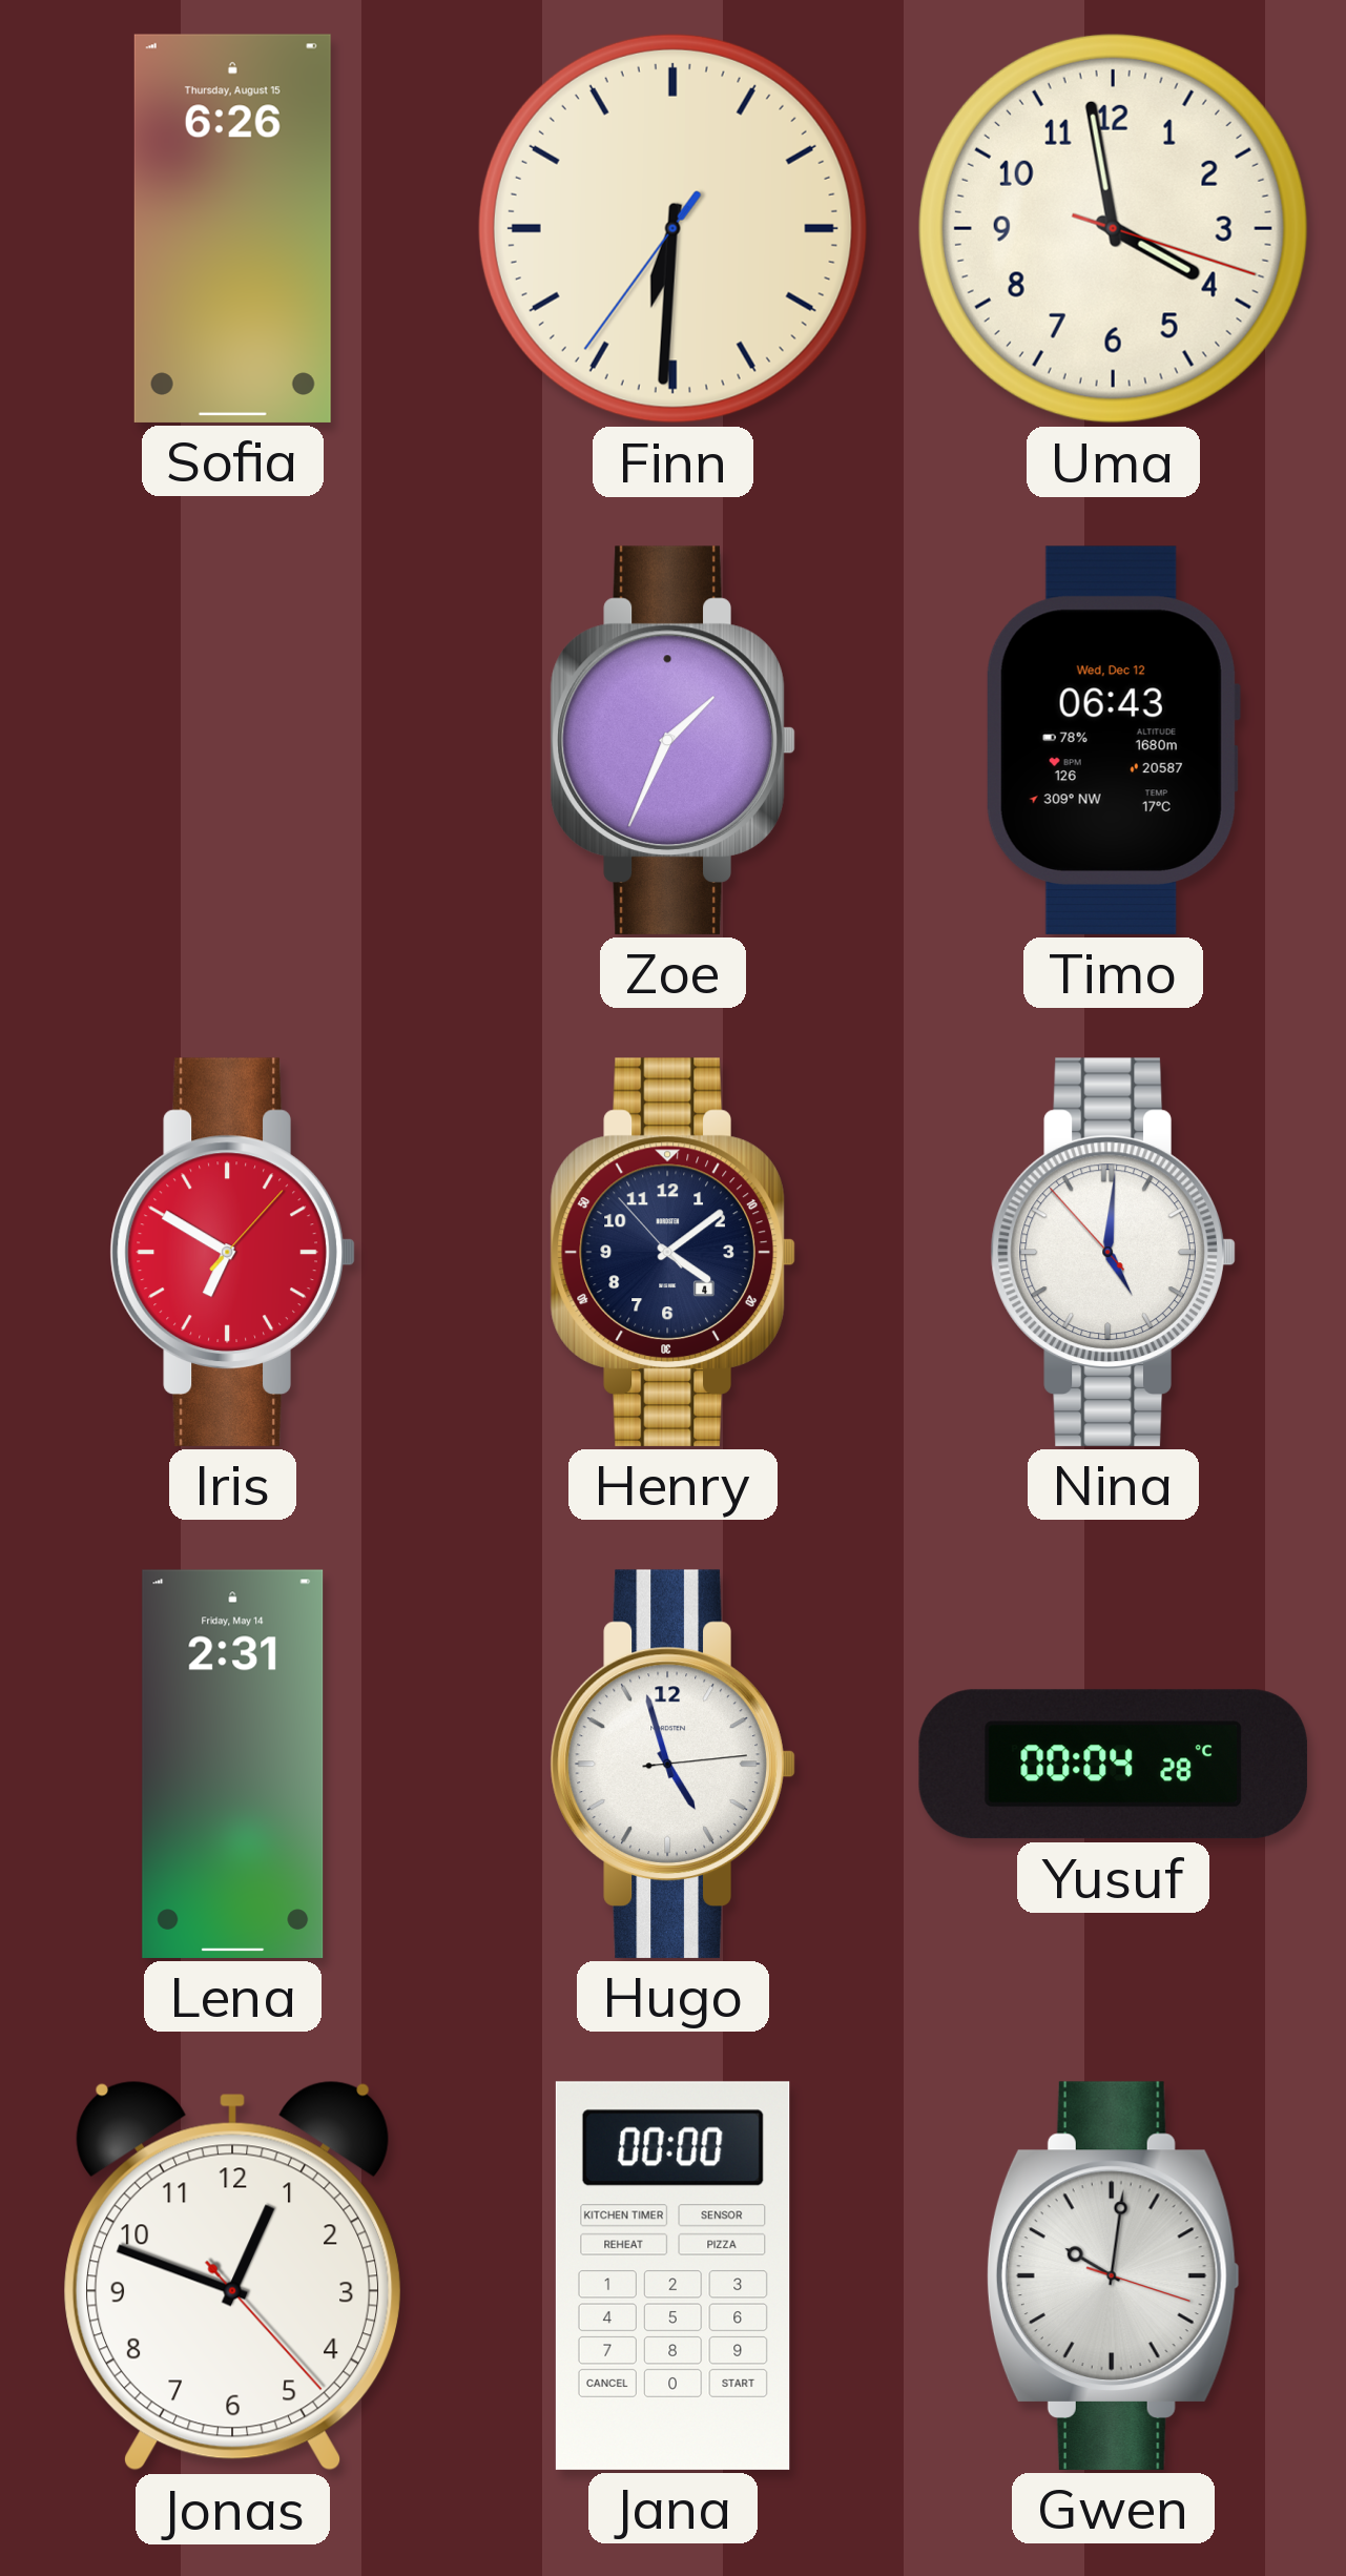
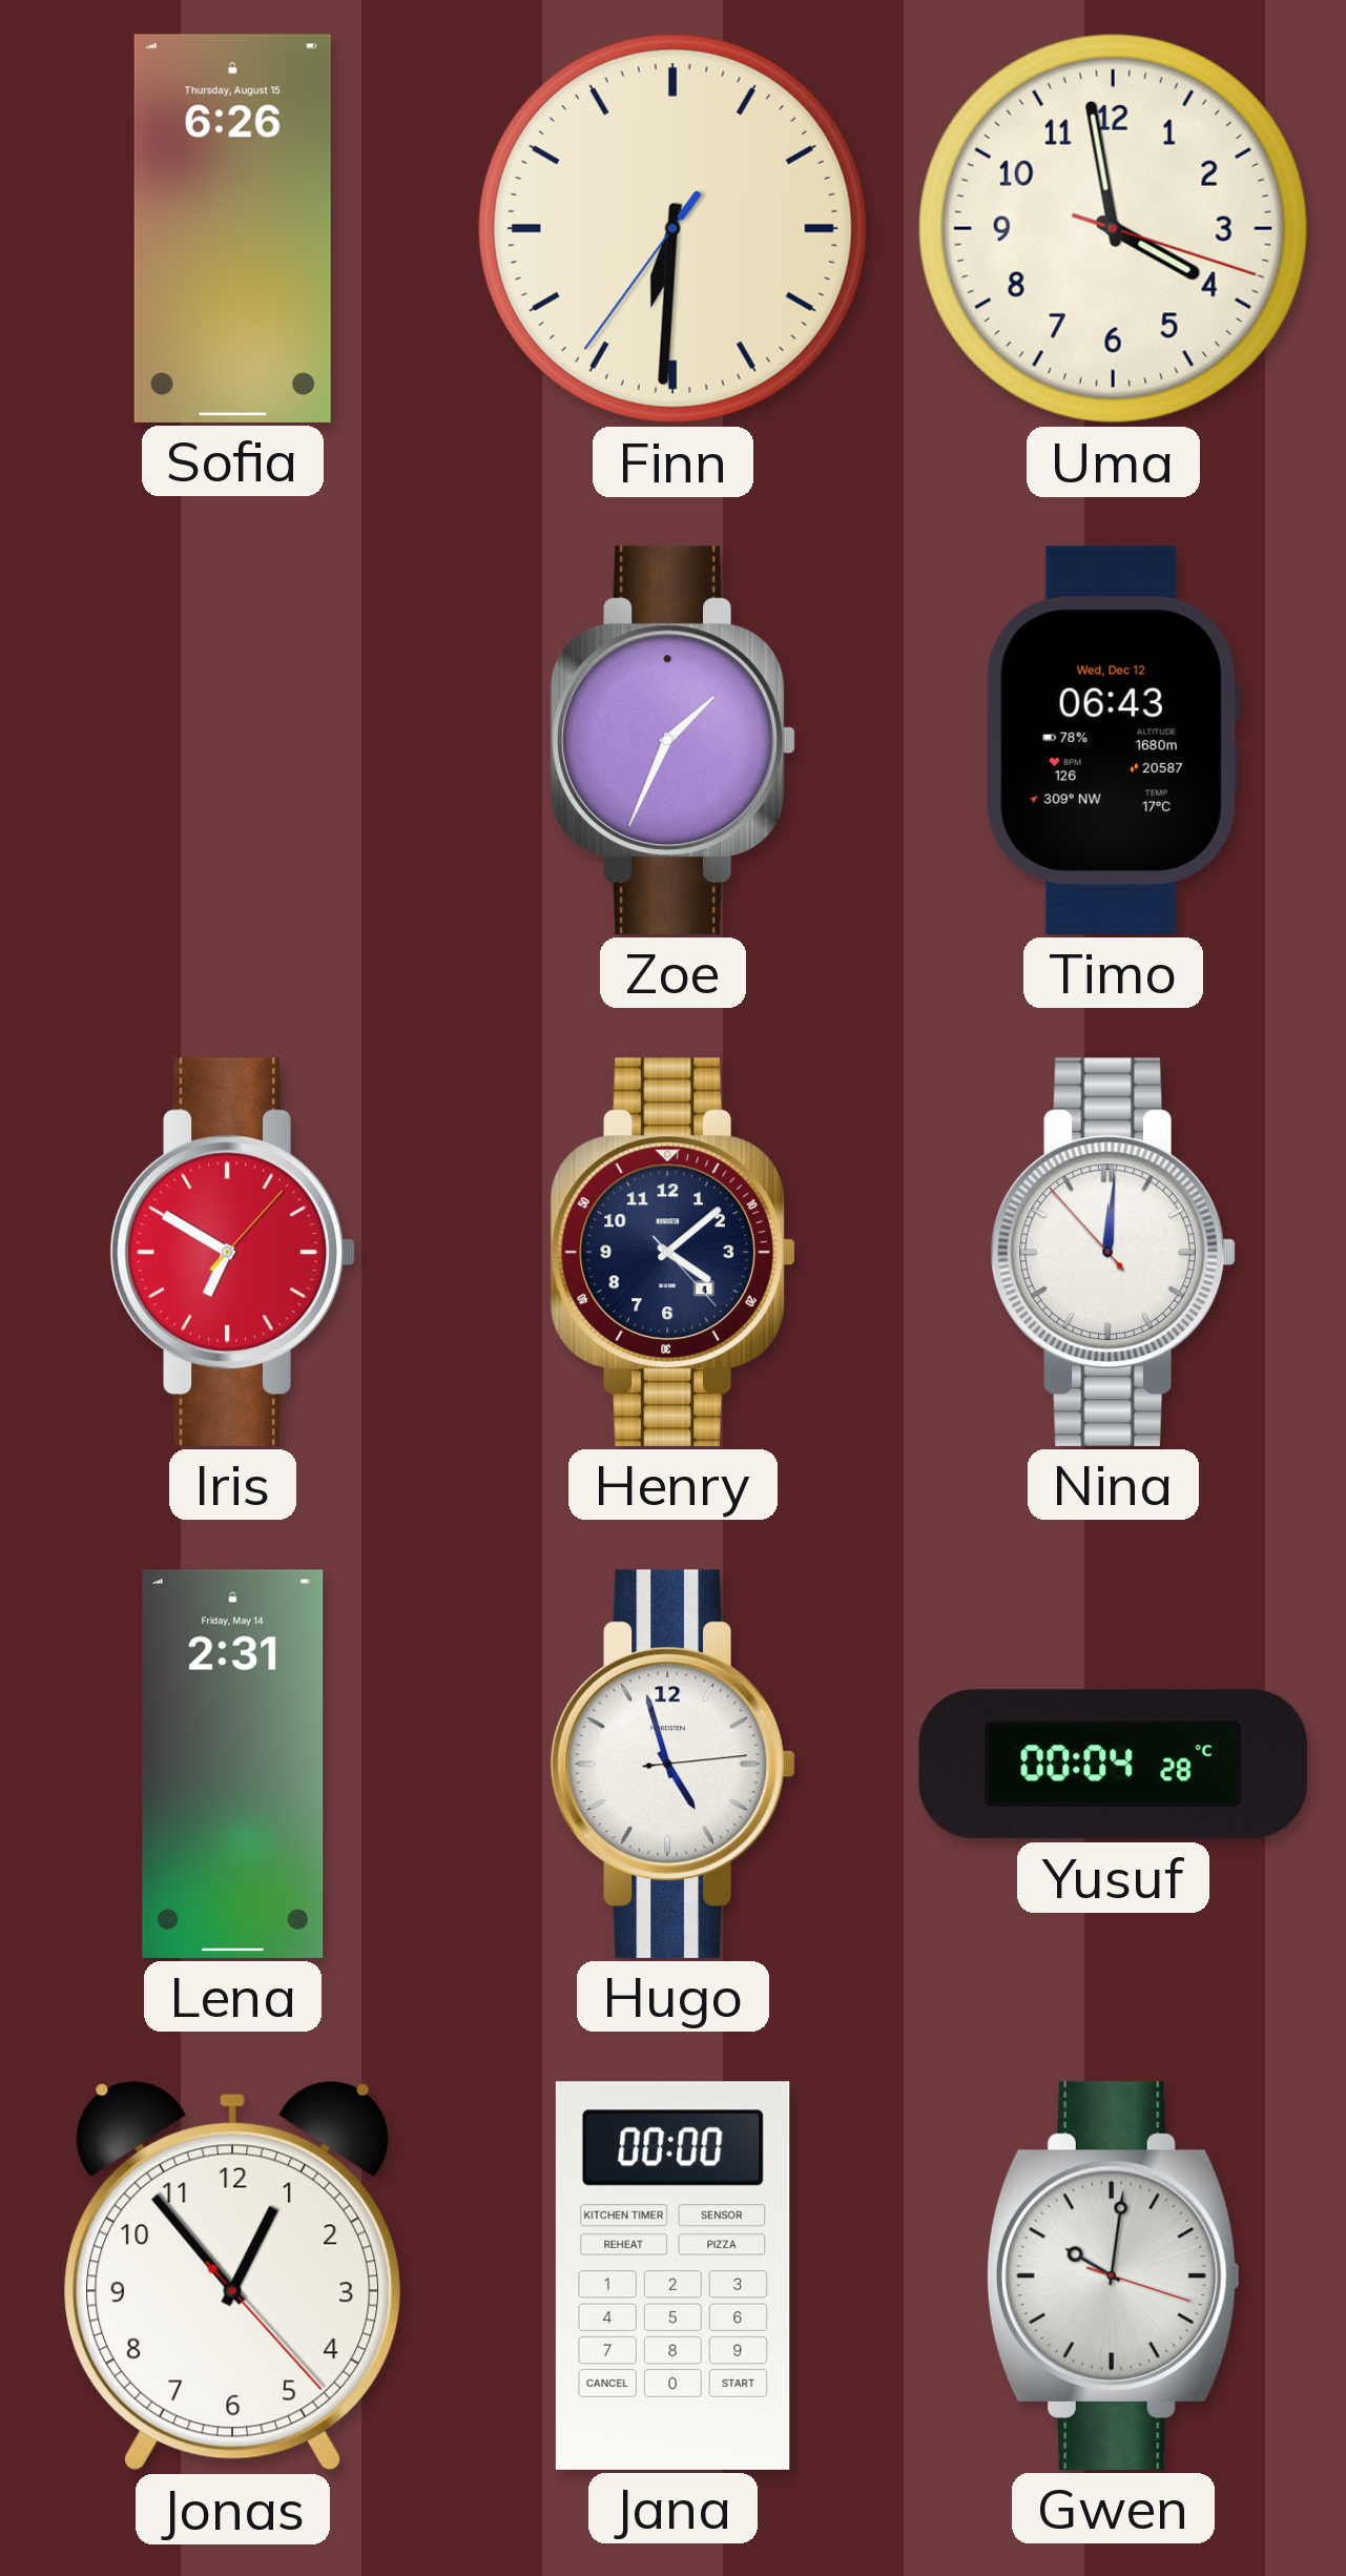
Henry: 4:08:53 -> 4:08:23 (672, 1252)
Nina: 5:00 -> 12:00 (1113, 1252)
Jonas: 12:48 -> 12:53 (232, 2275)
